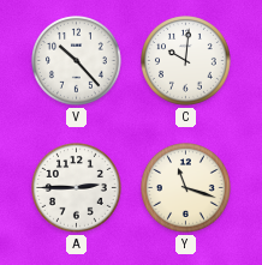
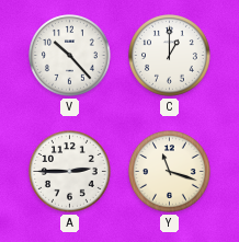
C: 10:01 -> 1:00 (170, 56)
